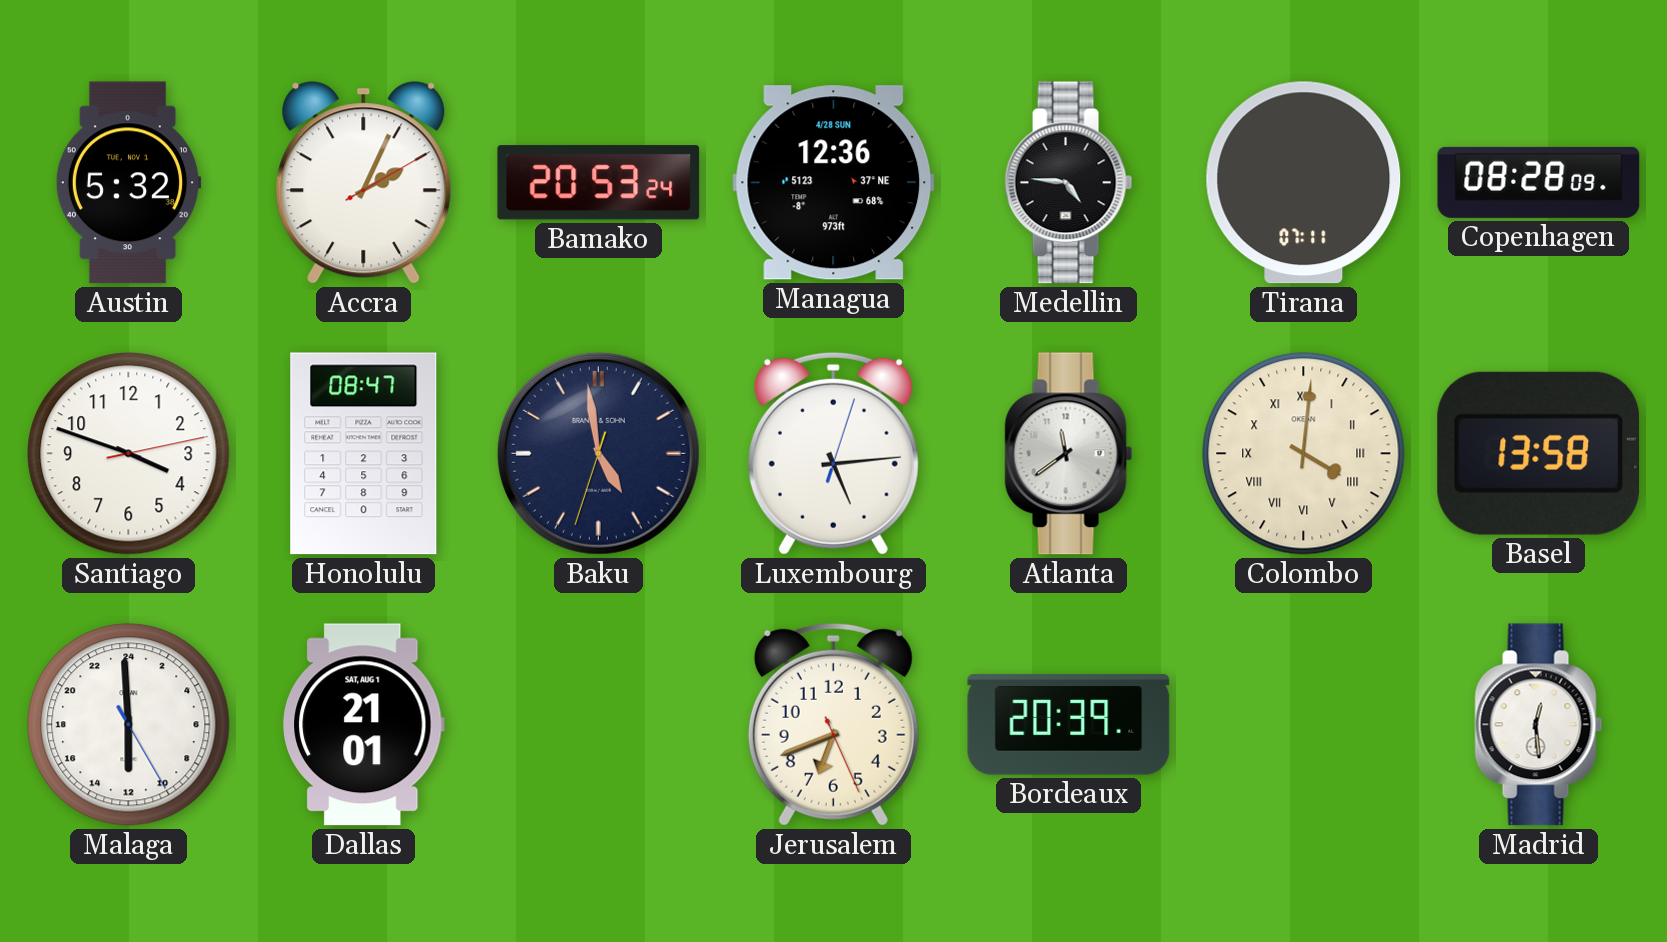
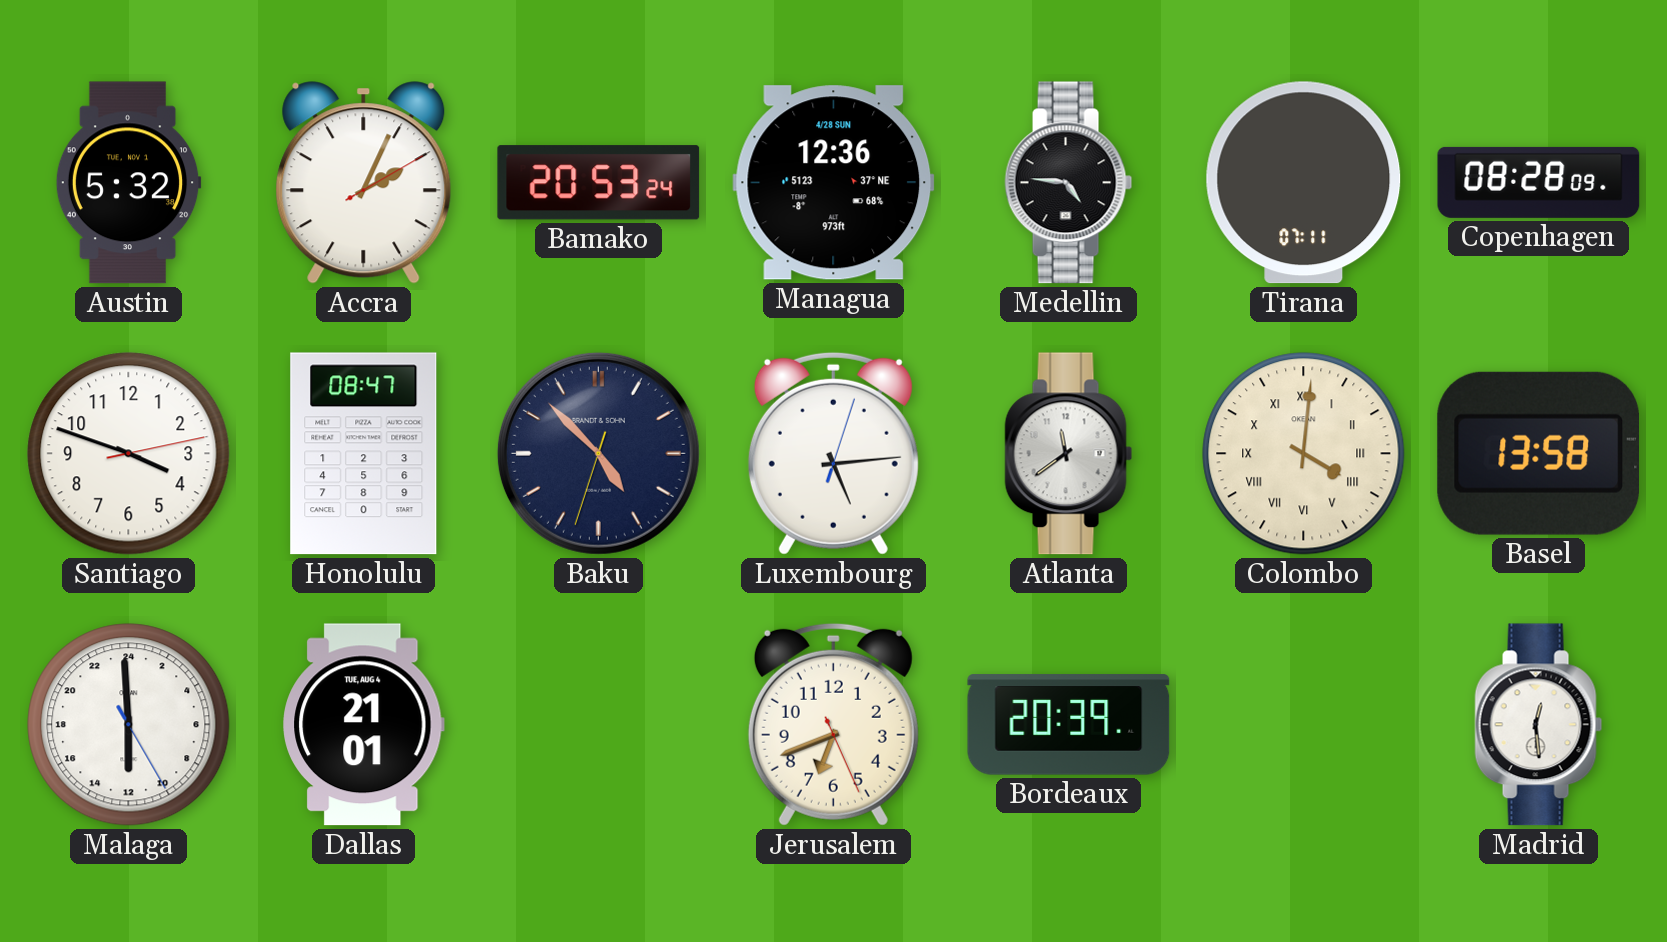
Baku: 4:58 -> 4:52 (598, 453)
Dallas date: SAT, AUG 1 -> TUE, AUG 4 (364, 725)
